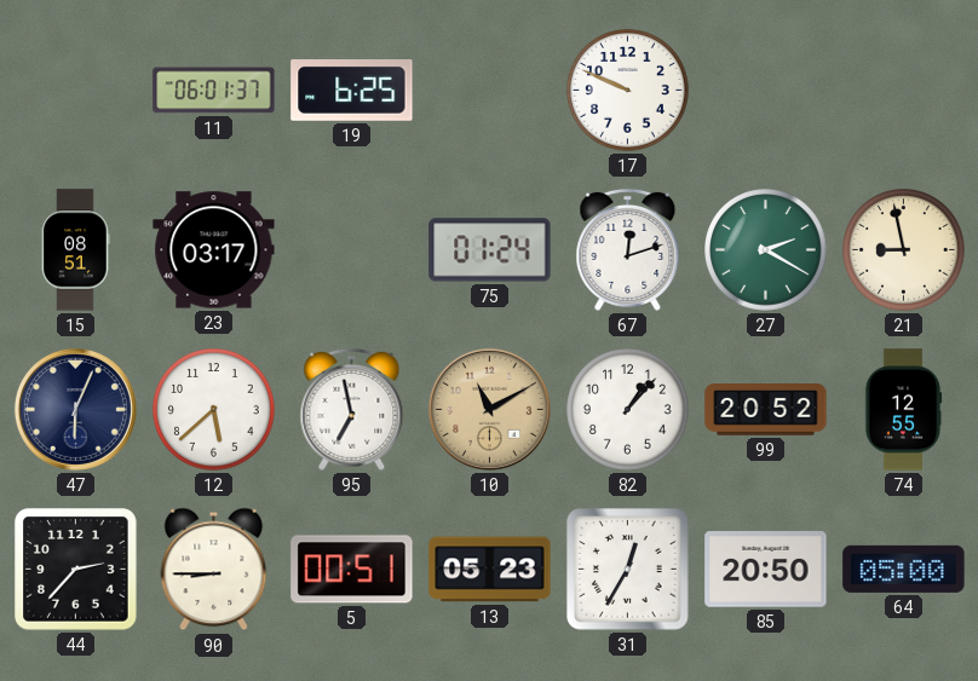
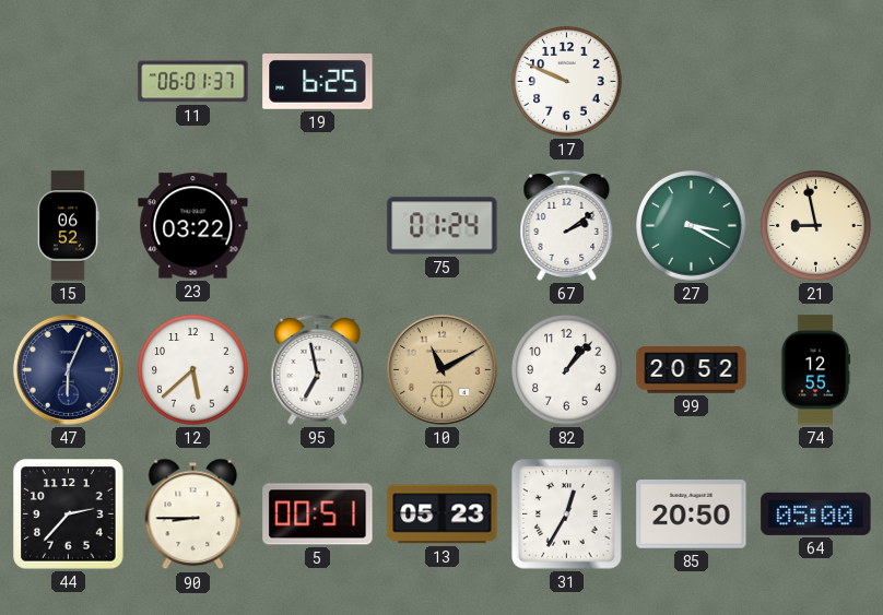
15: 08:51 -> 06:52 (69, 226)
23: 03:17 -> 03:22 (193, 226)
67: 12:12 -> 2:09 (567, 225)
27: 2:20 -> 3:20 (692, 226)
